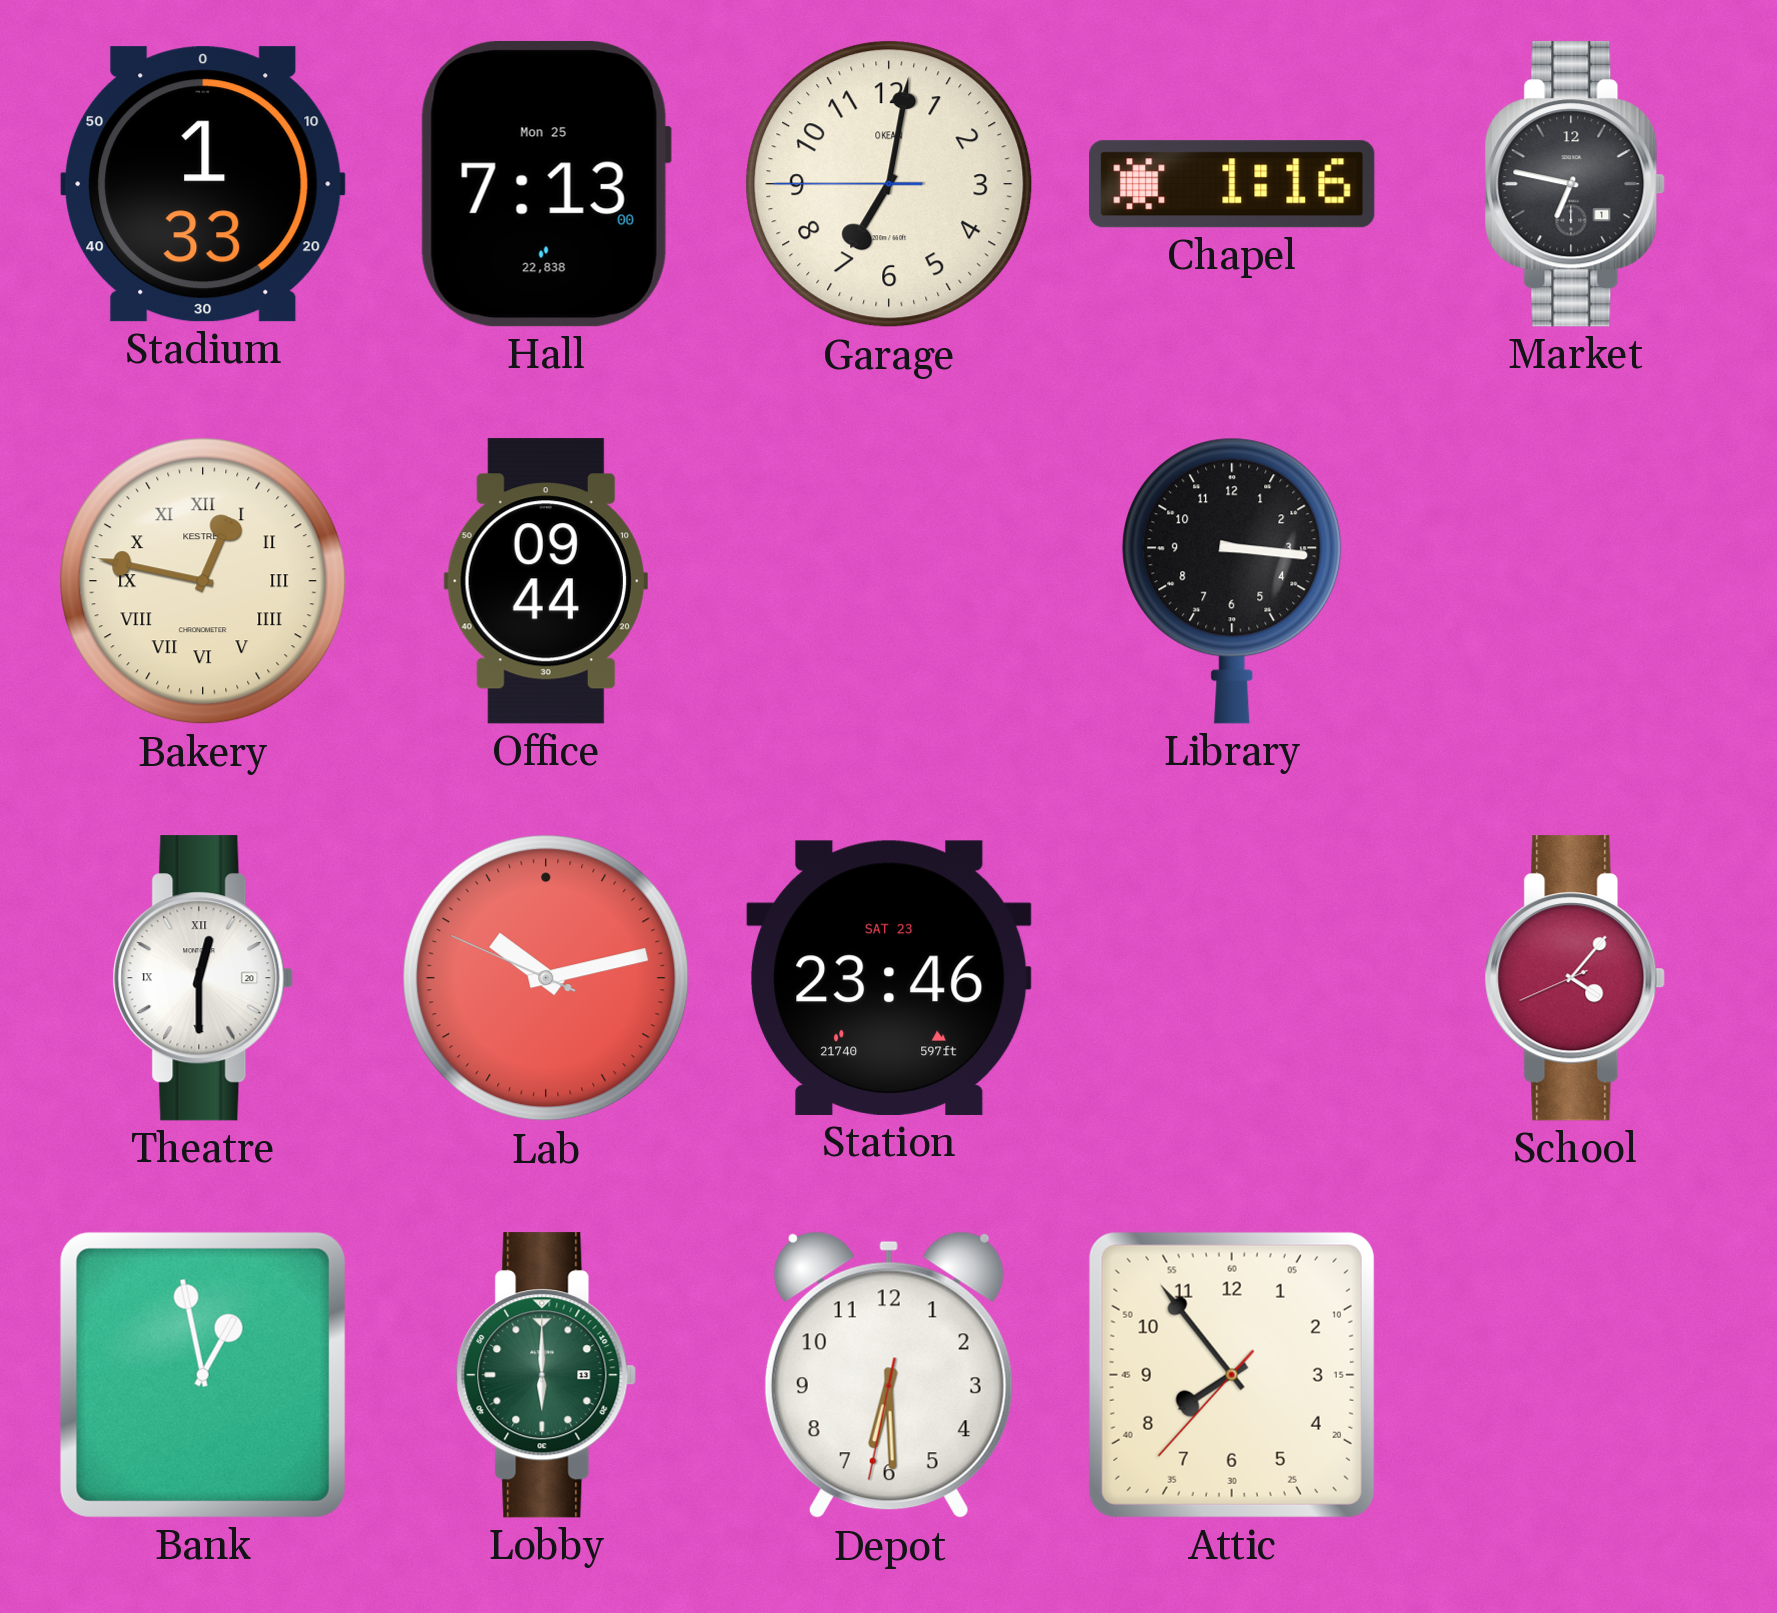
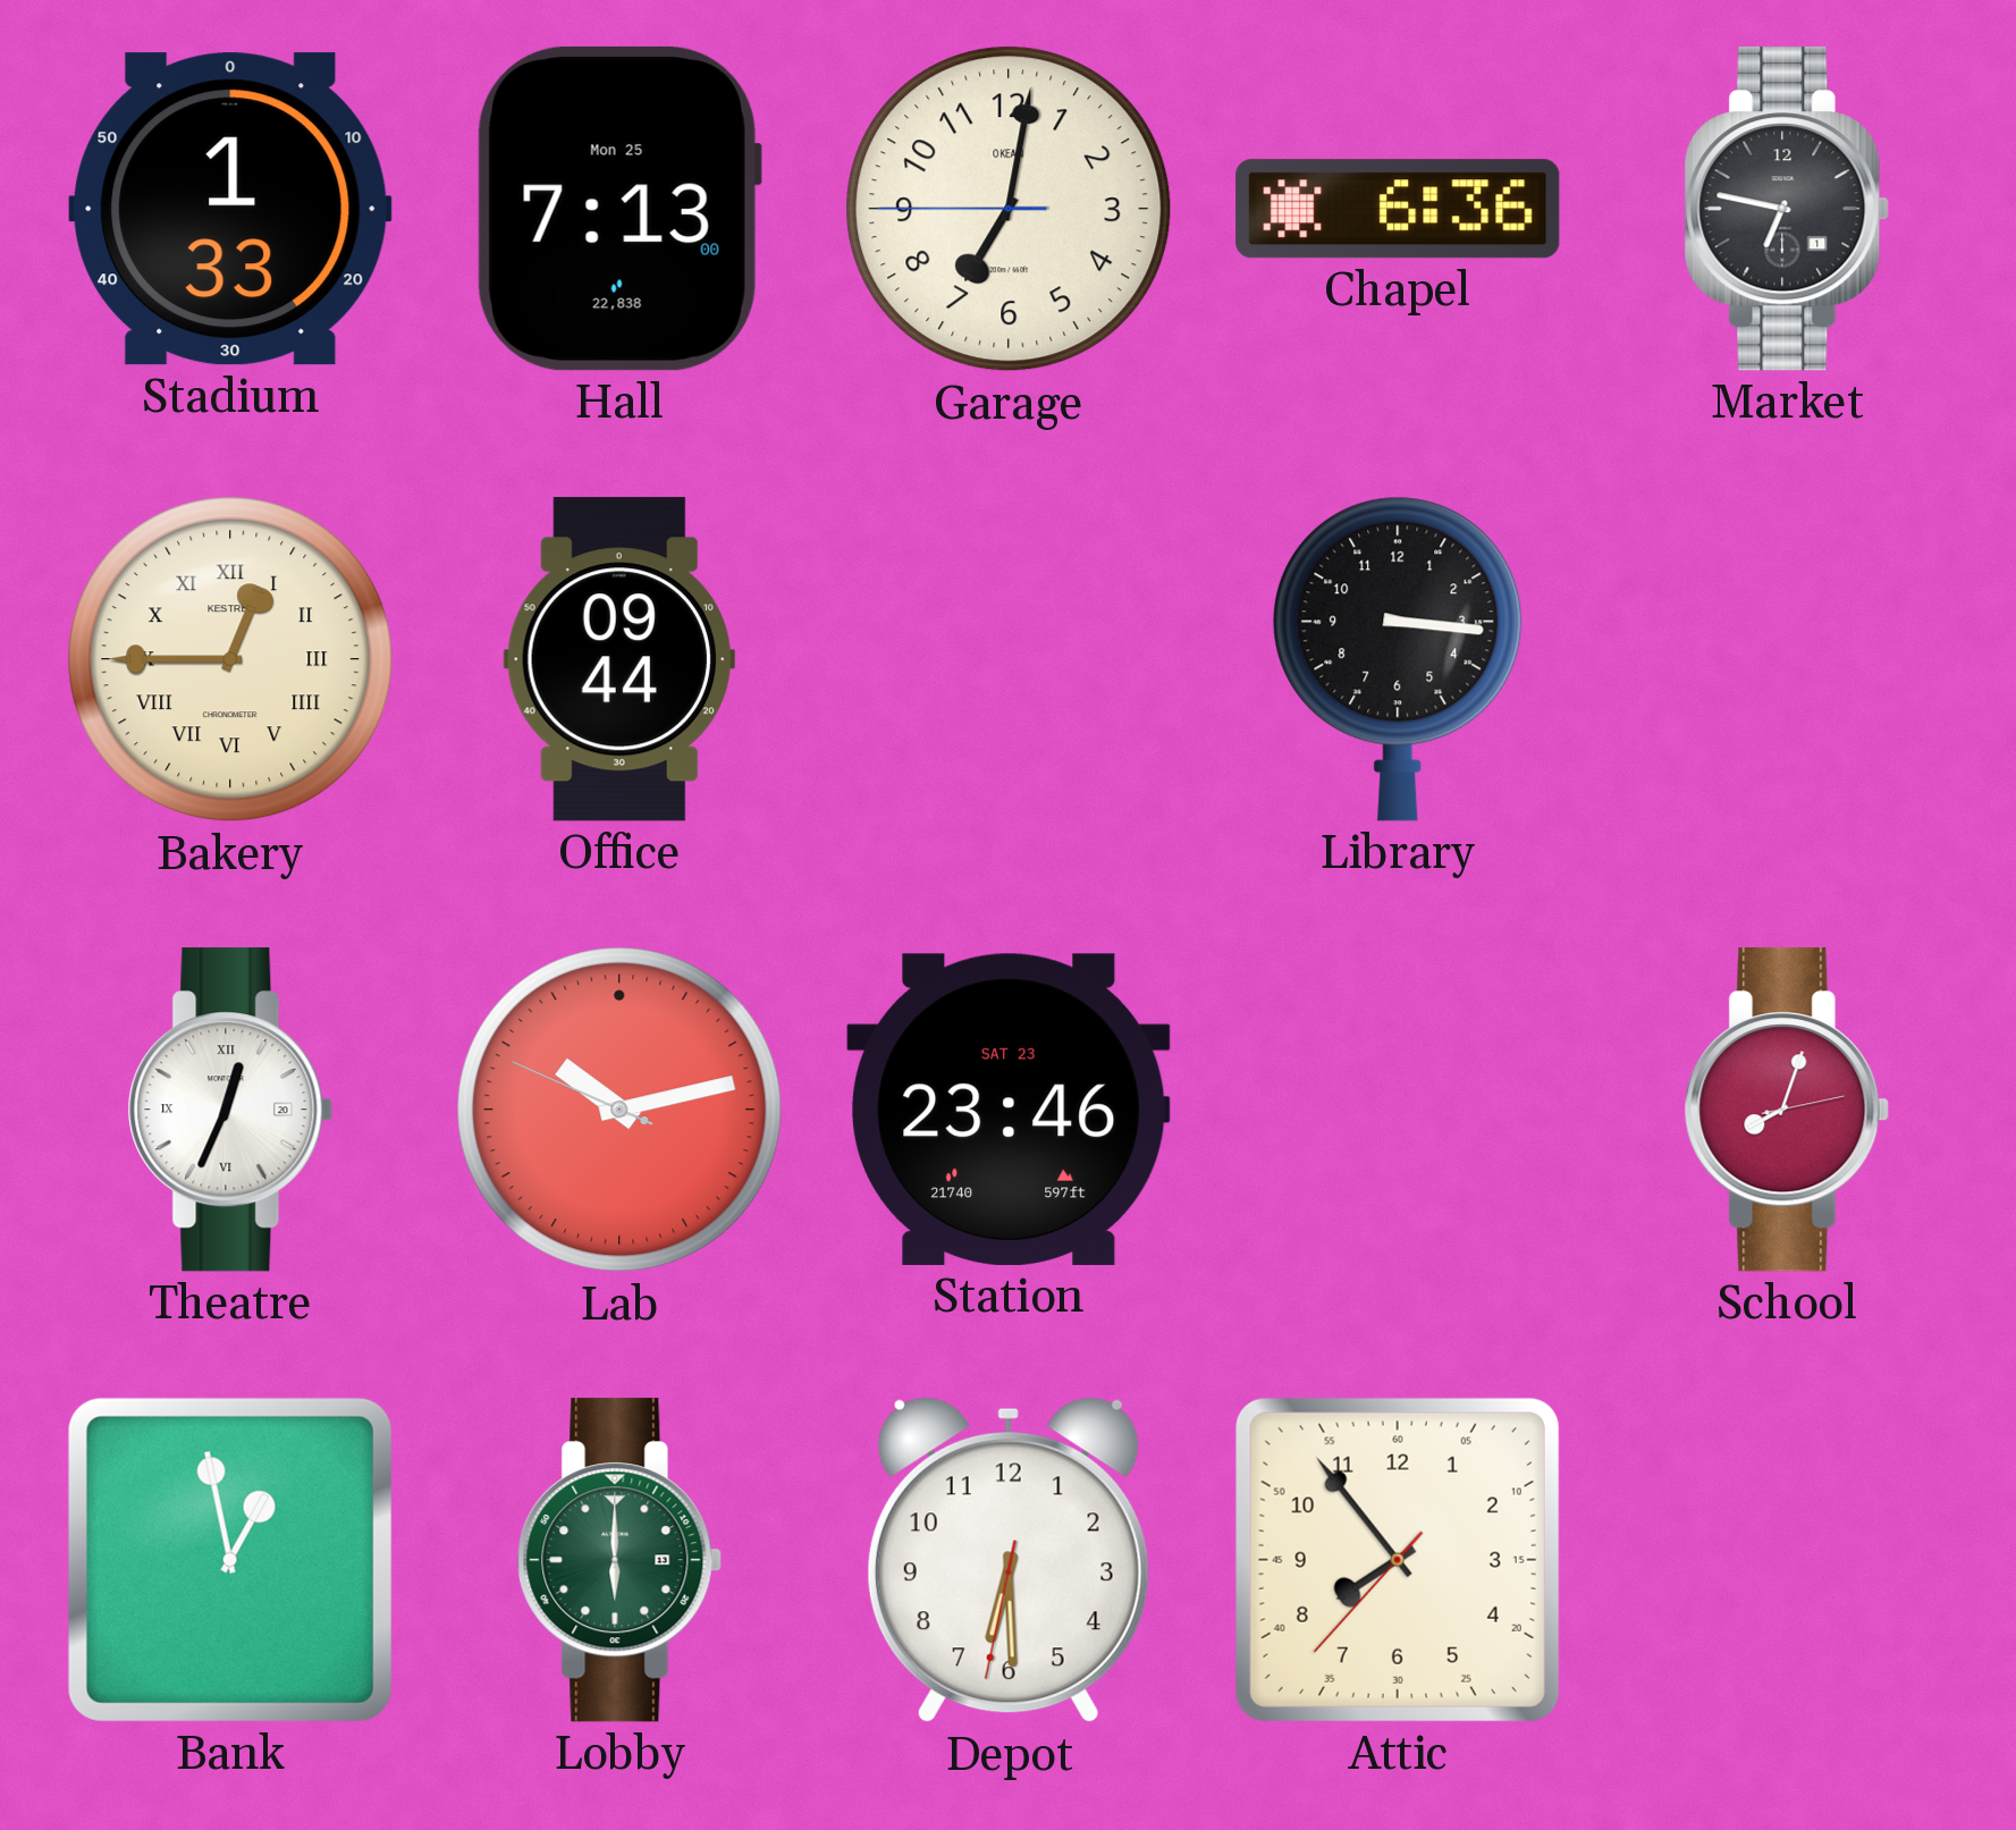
Chapel: 1:16 -> 6:36 (1398, 209)
Bakery: 12:47 -> 12:45 (230, 659)
Theatre: 12:30 -> 12:34 (230, 1110)
School: 4:06 -> 8:03 (1787, 1110)
